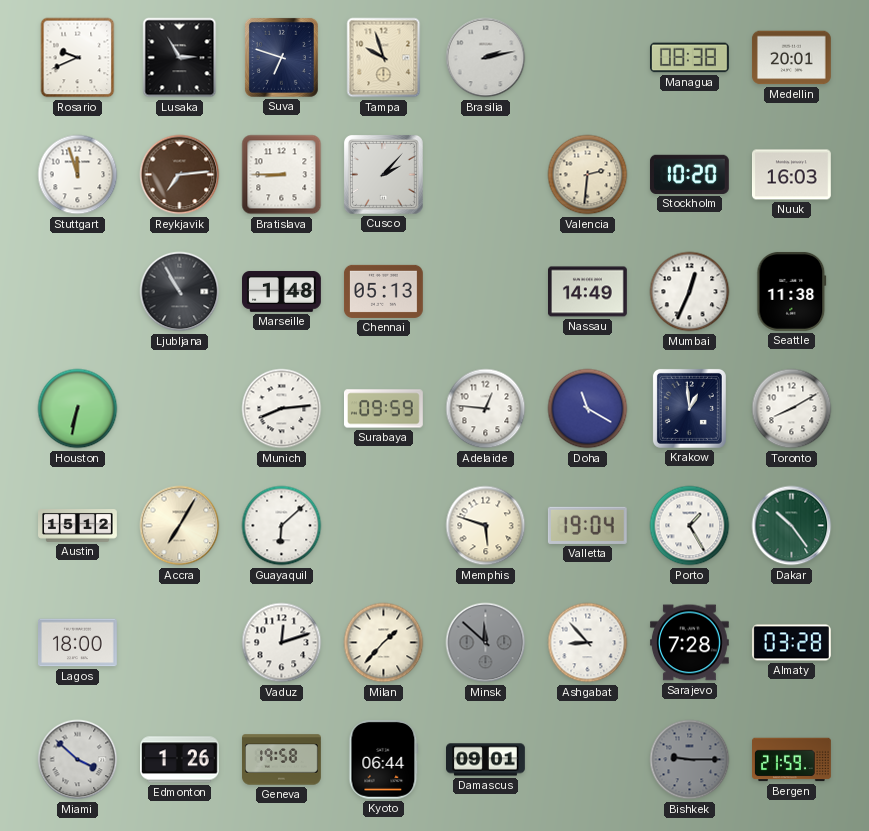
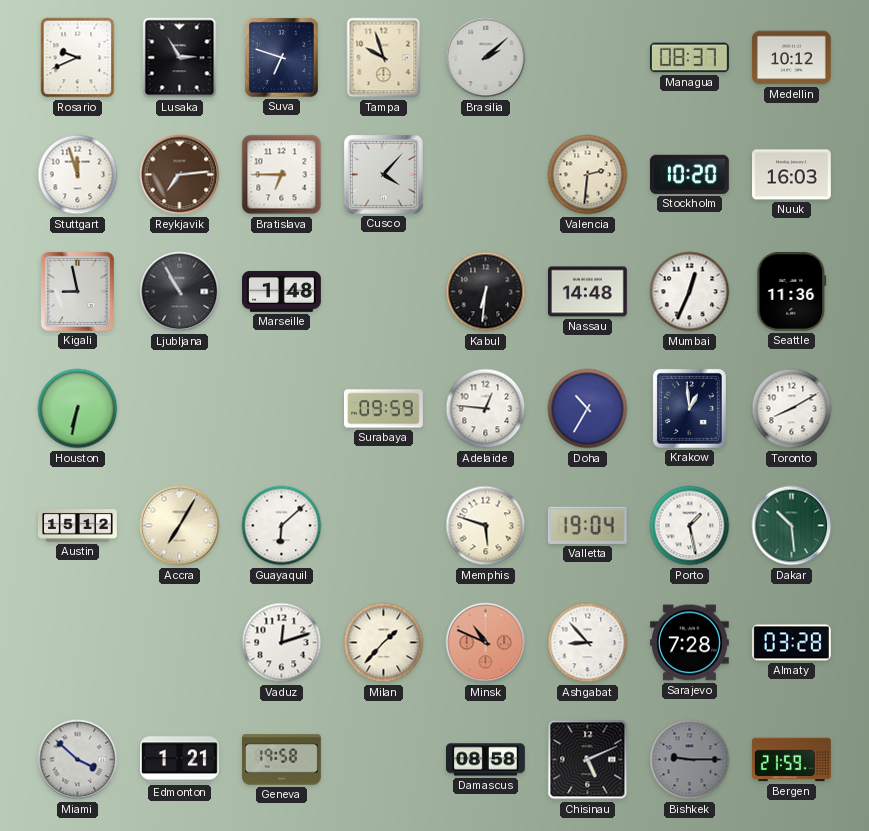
Brasilia: 2:13 -> 2:08 (486, 58)
Managua: 08:38 -> 08:37 (689, 58)
Medellin: 20:01 -> 10:12 (791, 58)
Bratislava: 8:45 -> 6:45 (282, 175)
Cusco: 2:07 -> 4:07 (383, 174)
Kigali: none -> 8:58 (77, 291)
Chennai: 05:13 -> none (383, 291)
Kabul: none -> 6:31 (486, 292)
Nassau: 14:49 -> 14:48 (588, 292)
Seattle: 11:38 -> 11:36 (792, 291)
Munich: 8:14 -> none (282, 409)
Doha: 11:20 -> 10:35 (588, 409)
Porto: 1:25 -> 1:28 (690, 526)
Dakar: 10:24 -> 10:29 (792, 526)
Lagos: 18:00 -> none (78, 643)
Minsk: 11:52 -> 10:49 (486, 643)
Minsk dial: grey -> salmon (486, 643)
Edmonton: 1:26 -> 1:21 (180, 760)
Kyoto: 06:44 -> none (384, 759)
Damascus: 09:01 -> 08:58 (486, 760)
Chisinau: none -> 5:11 (588, 760)
